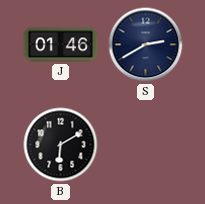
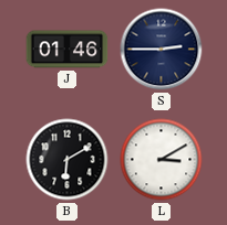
S: 2:40 -> 2:45 (162, 50)
L: none -> 3:10 (162, 160)
